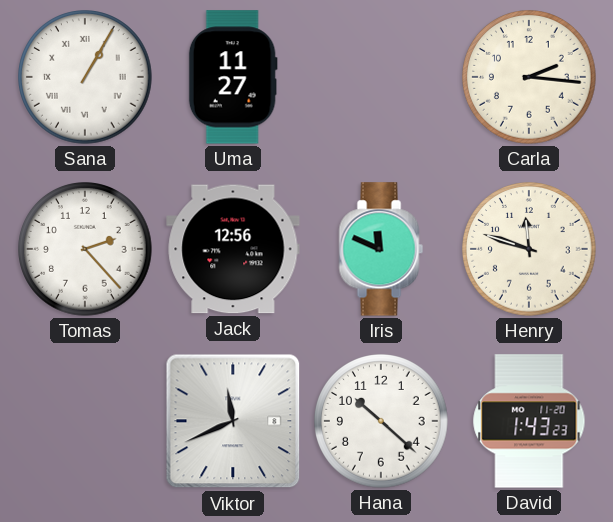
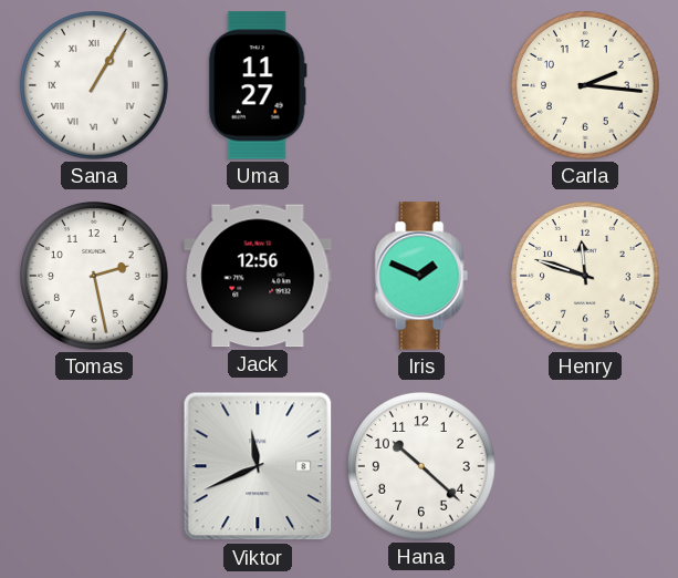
Tomas: 2:23 -> 2:28 (94, 276)
Iris: 11:49 -> 1:49 (421, 276)
David: 1:43 -> none (529, 421)
